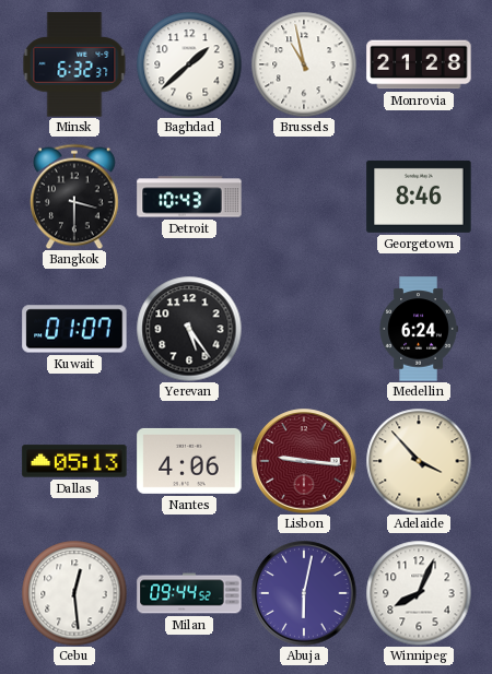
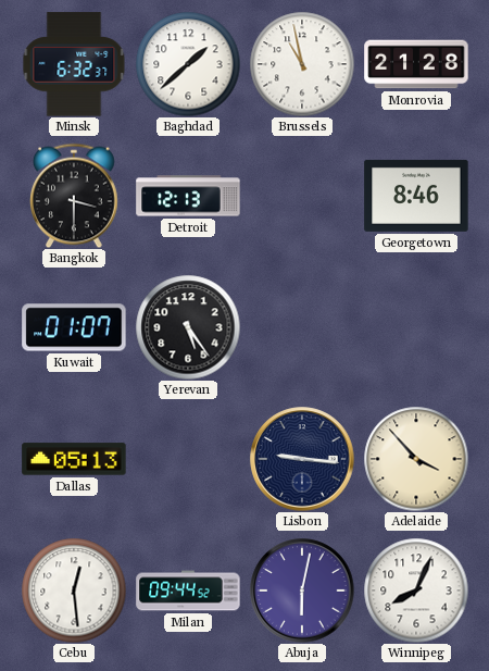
Detroit: 10:43 -> 12:13 (188, 196)
Medellin: 6:24 -> none (419, 329)
Nantes: 4:06 -> none (189, 461)
Lisbon dial: burgundy -> navy (302, 459)
